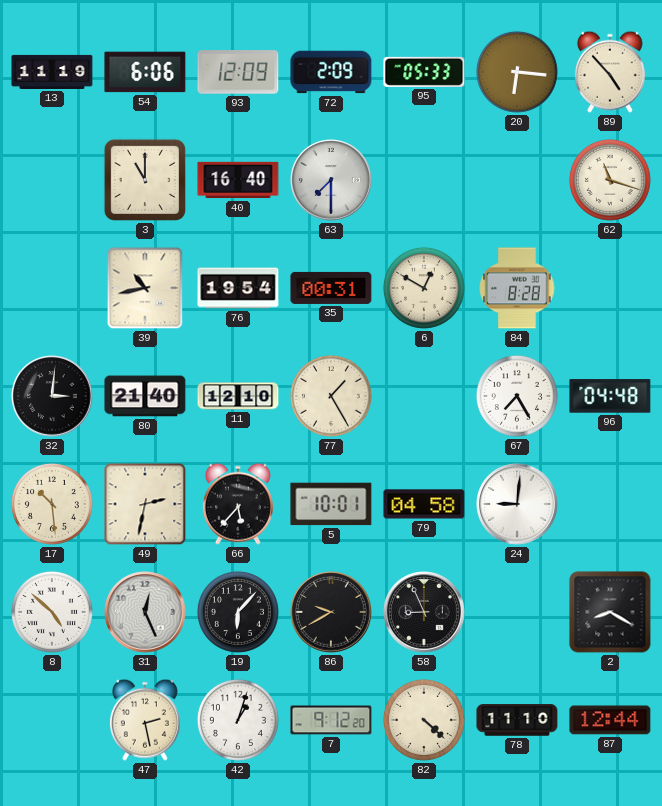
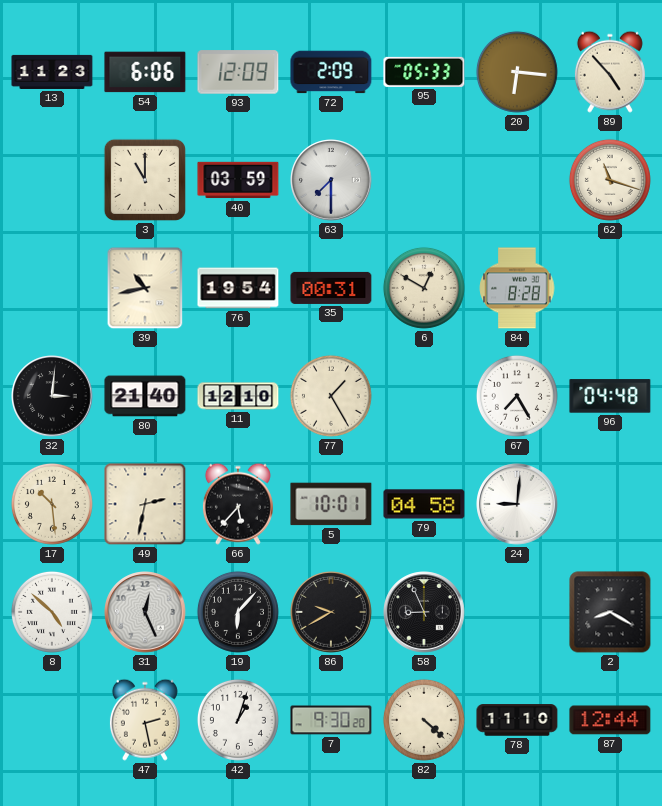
13: 11:19 -> 11:23 (52, 72)
40: 16:40 -> 03:59 (238, 180)
7: 9:12 -> 9:30 (331, 720)
